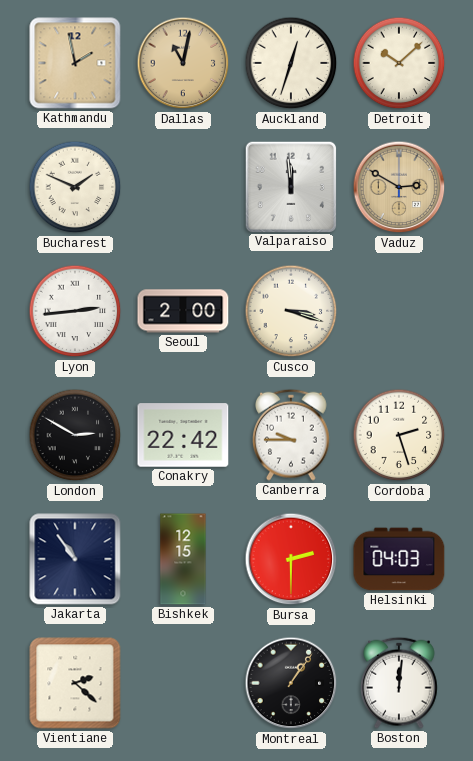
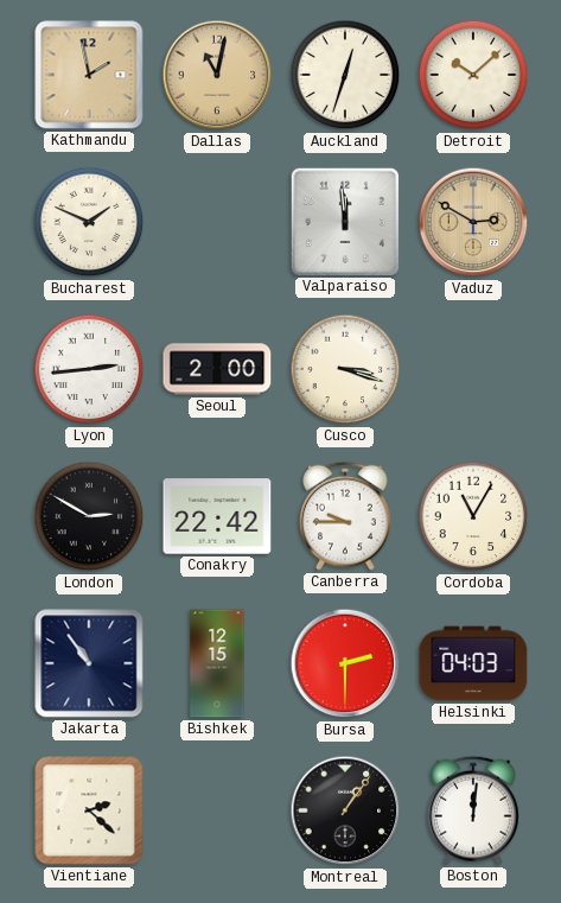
Cordoba: 2:27 -> 11:05 (473, 516)
